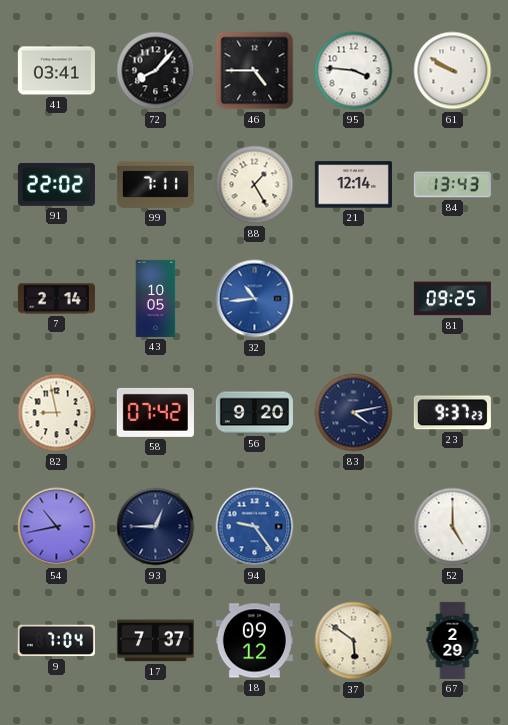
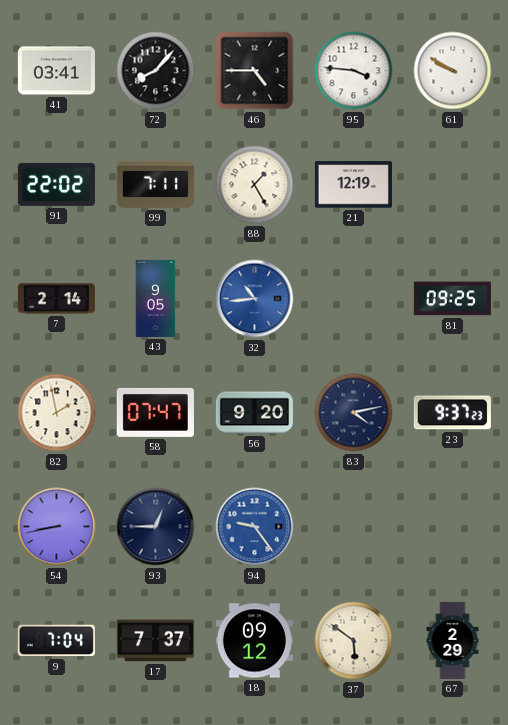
21: 12:14 -> 12:19 (353, 185)
84: 13:43 -> none (452, 185)
43: 10:05 -> 9:05 (156, 298)
82: 8:58 -> 1:58 (57, 413)
58: 07:42 -> 07:47 (155, 412)
54: 10:43 -> 8:43 (57, 527)
52: 5:00 -> none (453, 527)
